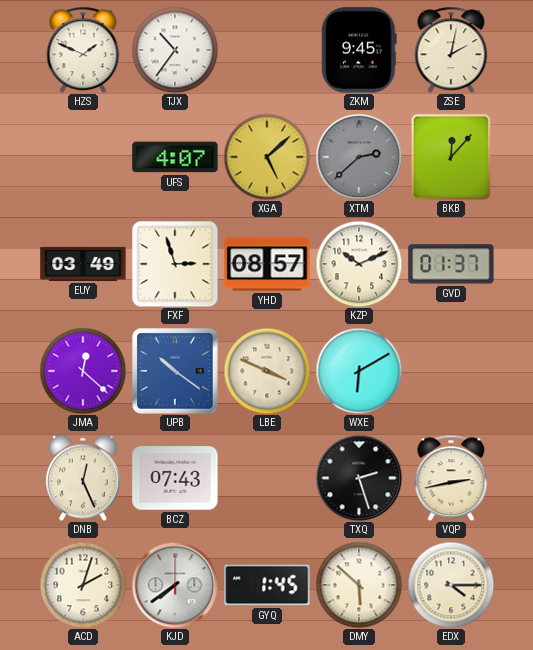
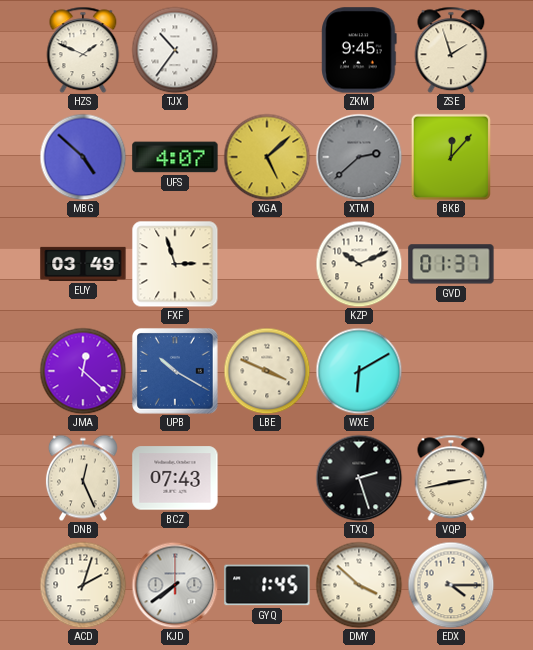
ZSE: 2:02 -> 1:57 (451, 50)
MBG: none -> 4:52 (83, 157)
YHD: 08:57 -> none (267, 264)
UPB: 10:21 -> 10:20 (176, 372)
DMY: 5:52 -> 3:52 (359, 585)
